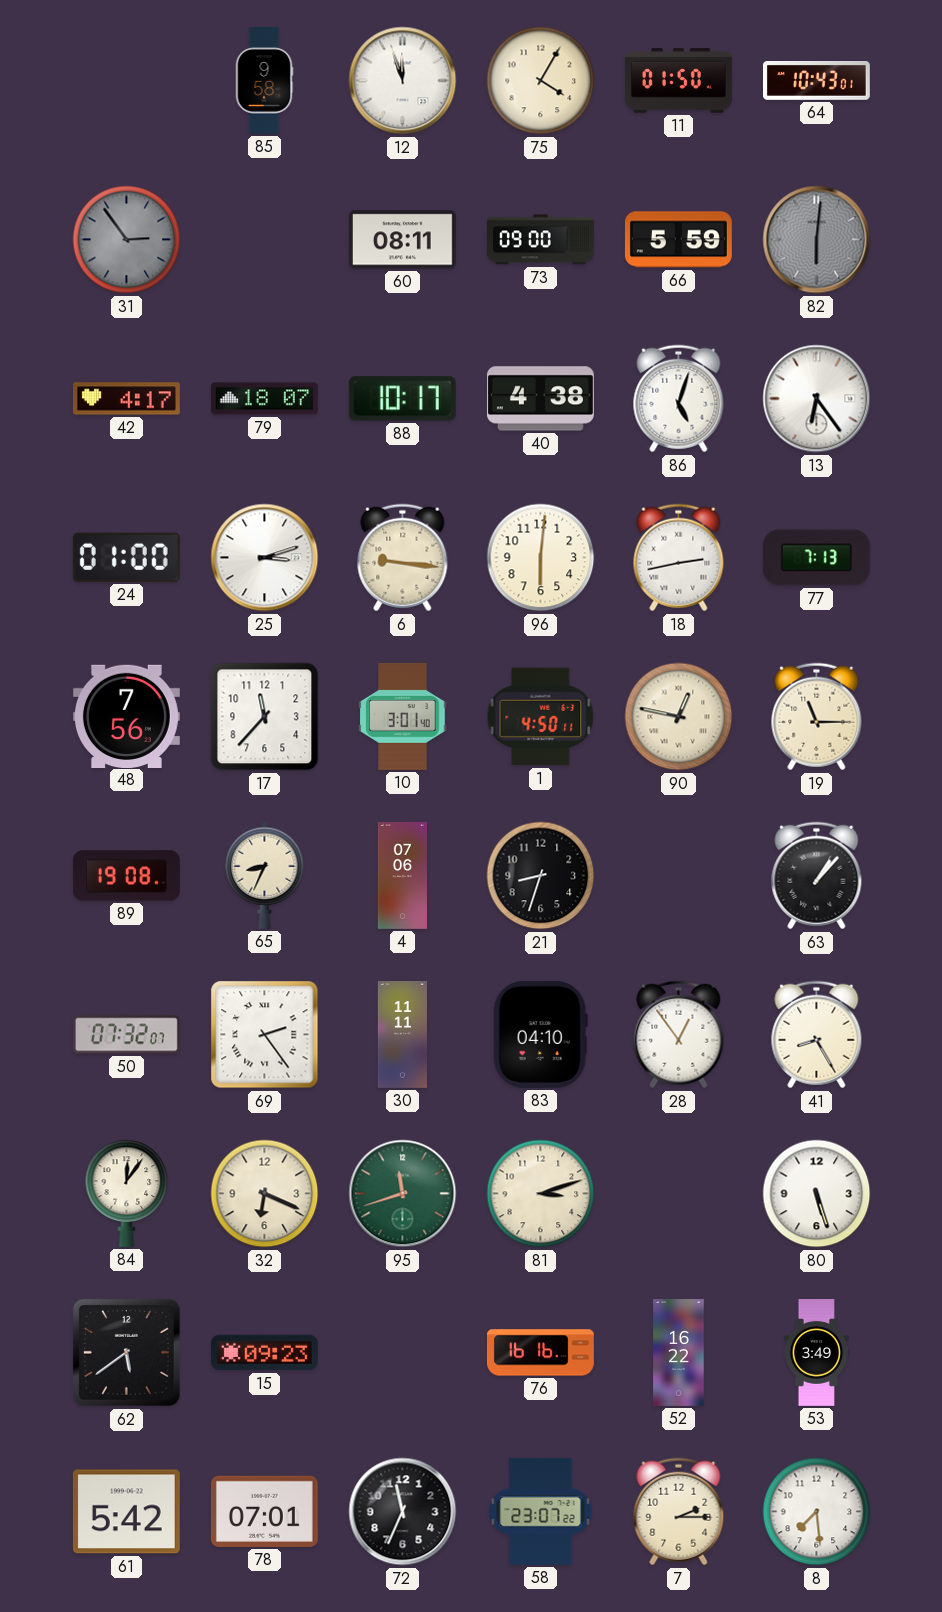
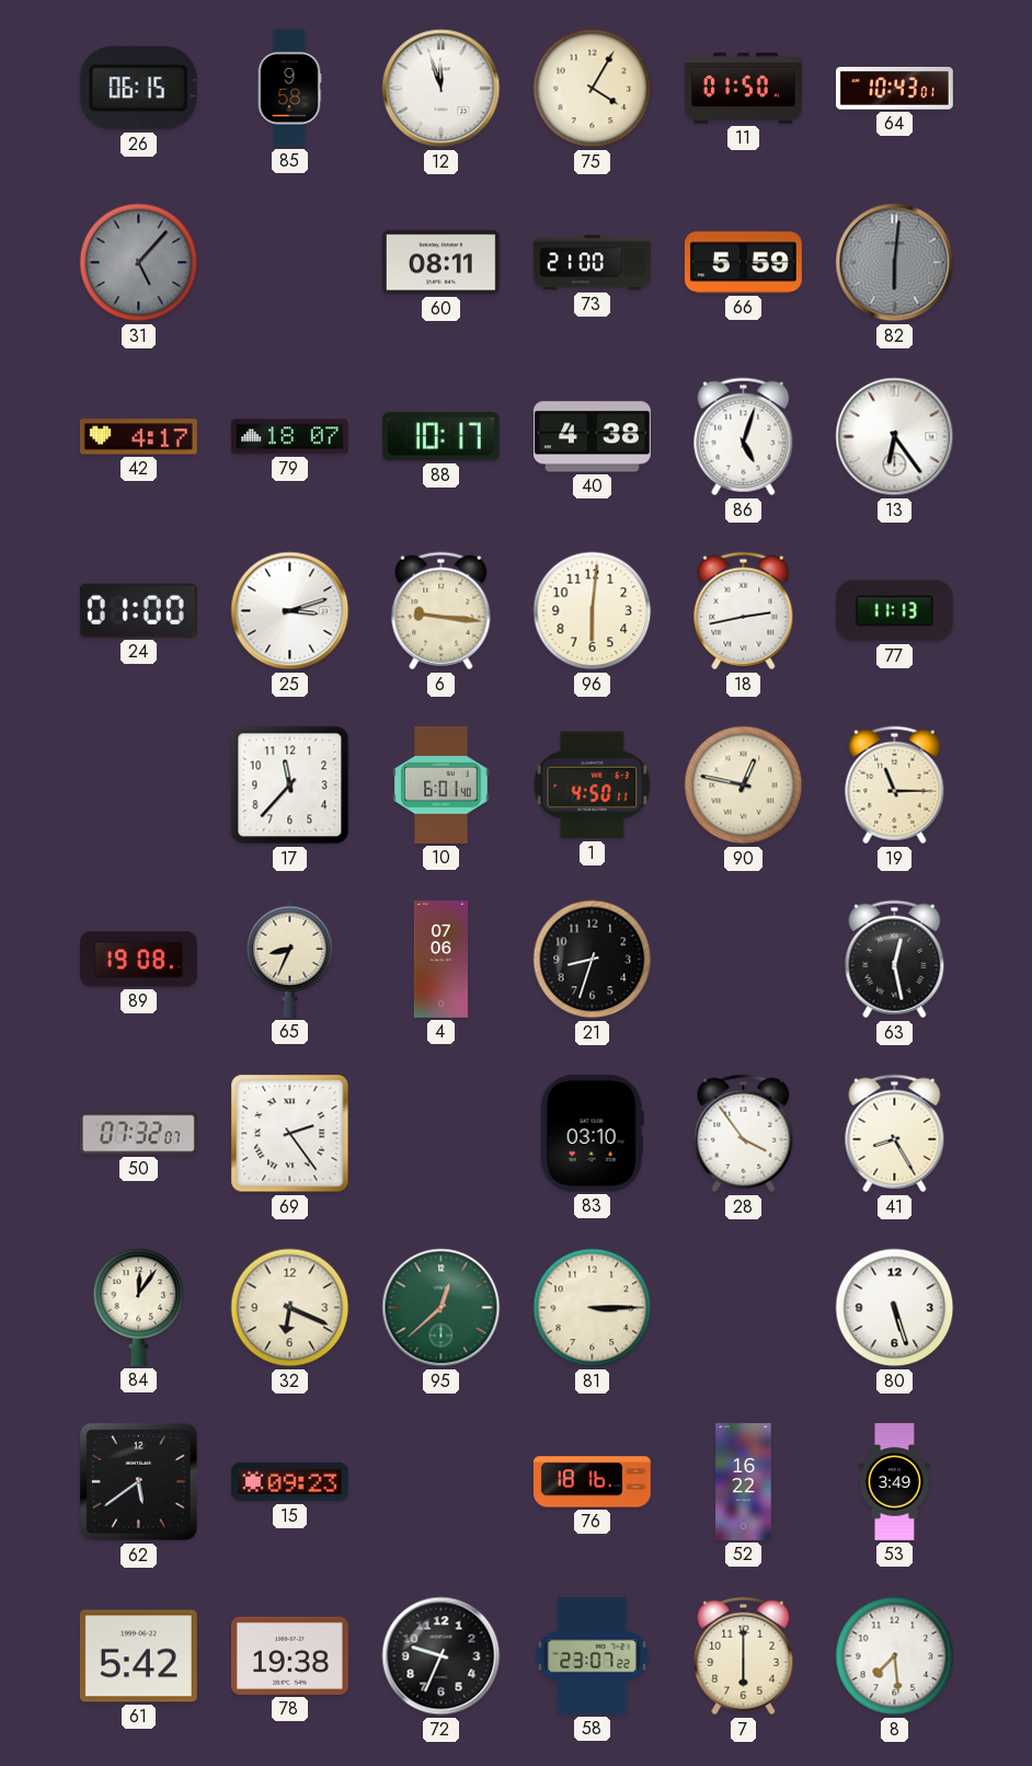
26: none -> 06:15 (138, 89)
31: 2:54 -> 5:07 (139, 263)
73: 09:00 -> 21:00 (592, 263)
77: 7:13 -> 11:13 (894, 611)
48: 7:56 -> none (126, 716)
10: 3:01 -> 6:01 (442, 784)
63: 1:07 -> 12:28 (895, 960)
30: 11:11 -> none (402, 1035)
83: 04:10 -> 03:10 (592, 1133)
28: 12:54 -> 3:54 (744, 1134)
95: 11:42 -> 12:38 (442, 1308)
81: 3:12 -> 3:15 (593, 1308)
76: 16:16 -> 18:16 (592, 1482)
78: 07:01 -> 19:38 (289, 1655)
72: 11:34 -> 9:34 (442, 1656)
7: 2:15 -> 6:00 (744, 1656)
